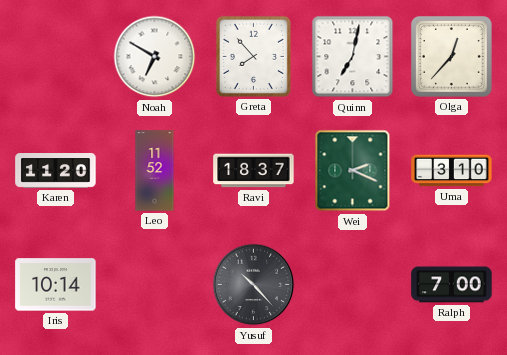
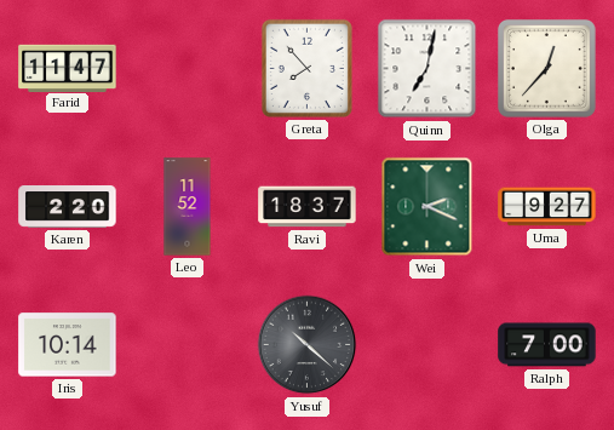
Farid: none -> 11:47 (68, 68)
Noah: 6:50 -> none (155, 57)
Karen: 11:20 -> 2:20 (68, 207)
Uma: 3:10 -> 9:27 (547, 207)
Yusuf: 10:23 -> 10:22 (308, 345)
